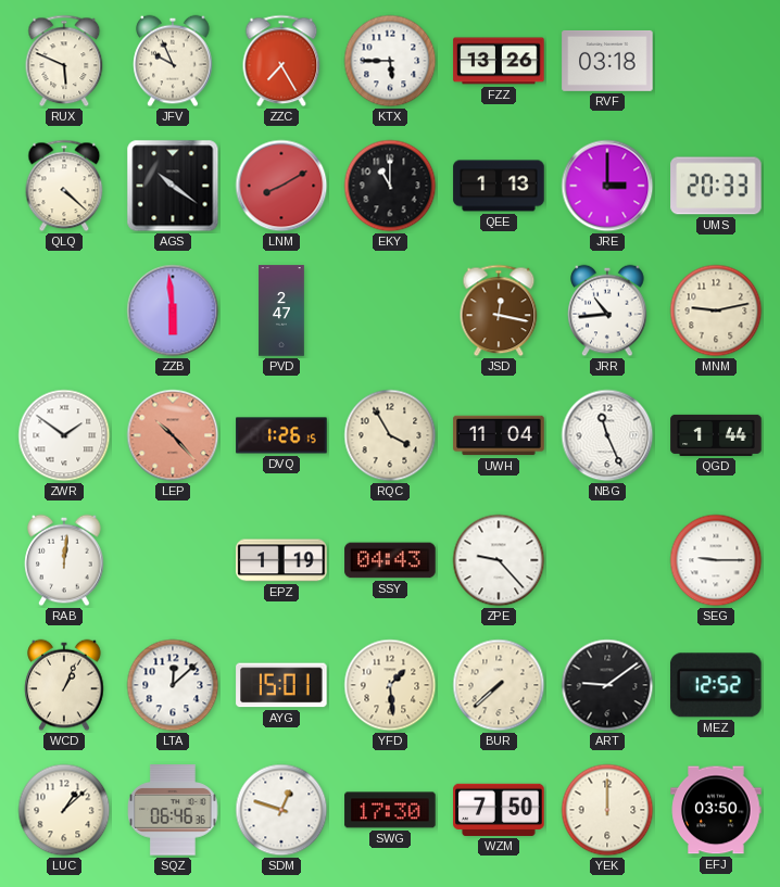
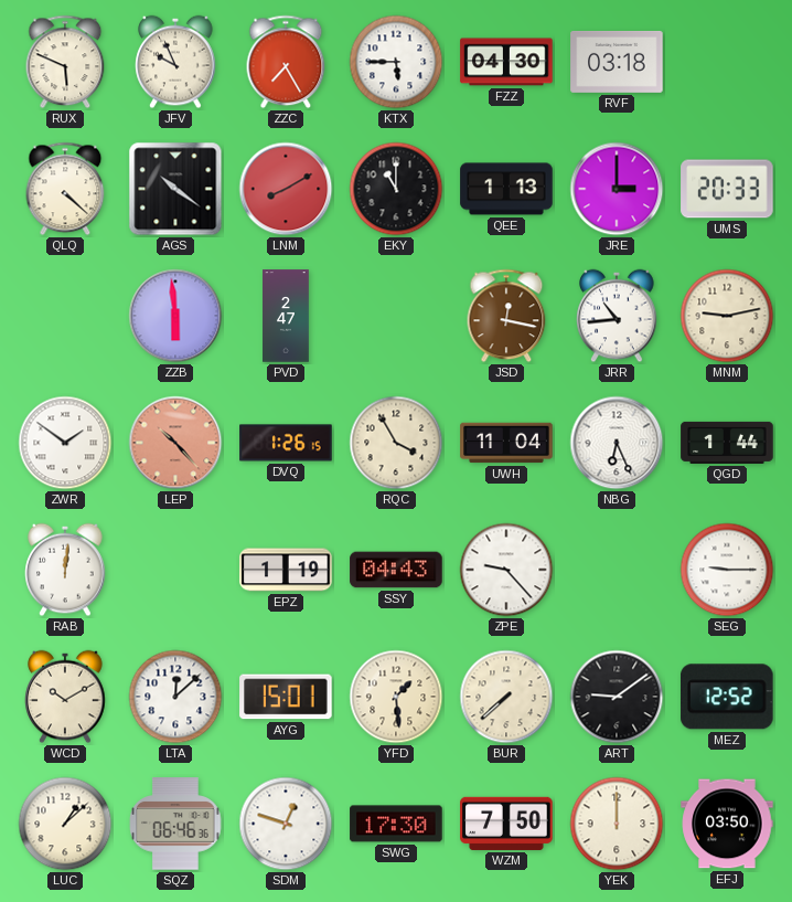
FZZ: 13:26 -> 04:30 (506, 62)
NBG: 11:26 -> 6:26 (617, 443)
WCD: 1:04 -> 10:10 (65, 697)
